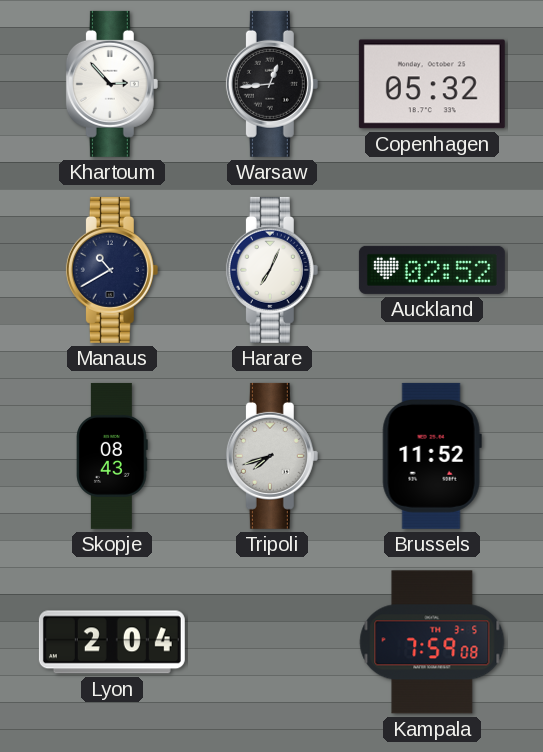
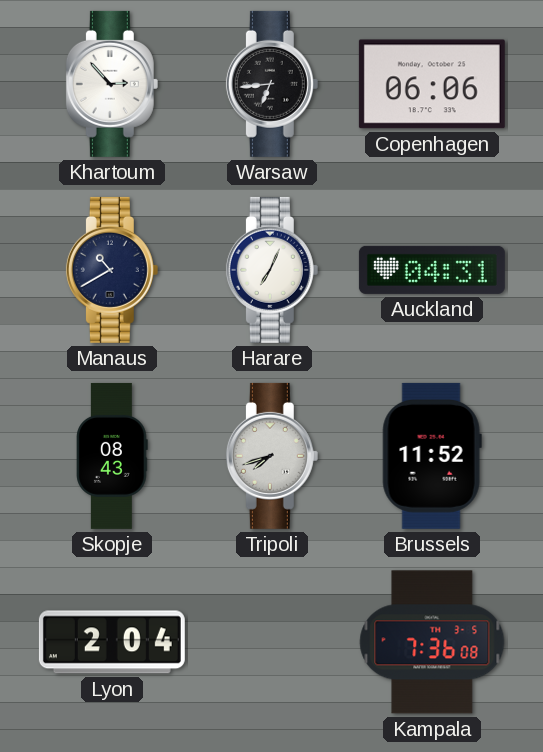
Warsaw: 12:44 -> 6:44 (272, 84)
Copenhagen: 05:32 -> 06:06 (432, 84)
Auckland: 02:52 -> 04:31 (432, 270)
Kampala: 7:59 -> 7:36 (432, 642)
